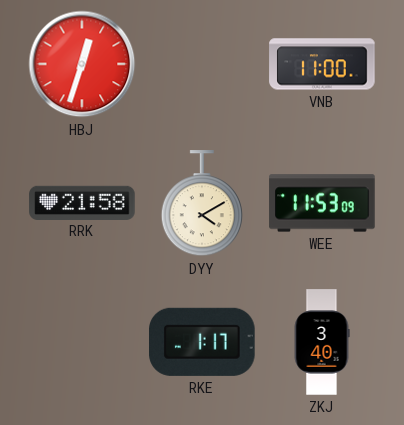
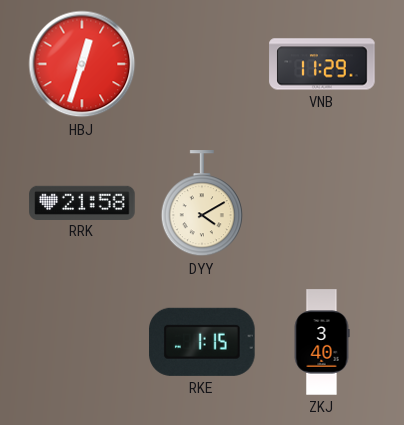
VNB: 11:00 -> 11:29 (322, 64)
WEE: 11:53 -> none (322, 203)
RKE: 1:17 -> 1:15 (203, 342)
